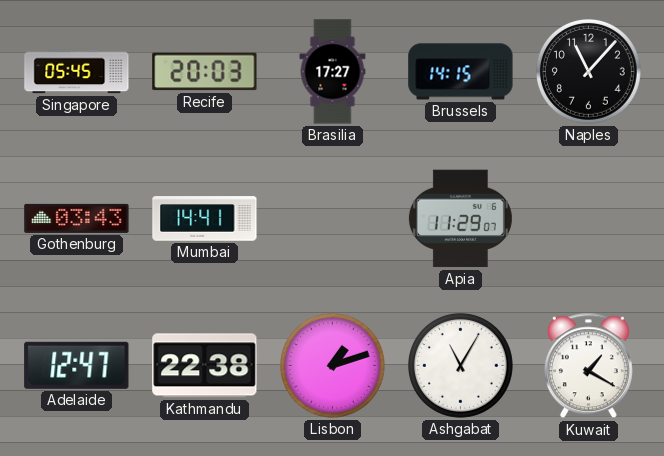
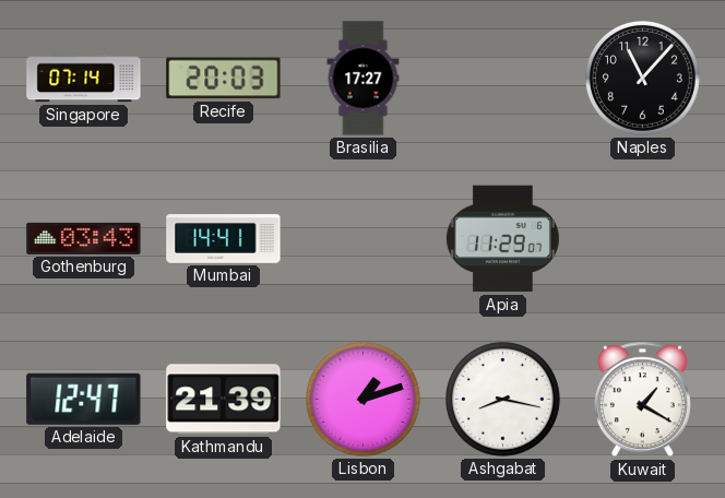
Singapore: 05:45 -> 07:14 (84, 79)
Brussels: 14:15 -> none (461, 72)
Kathmandu: 22:38 -> 21:39 (224, 400)
Ashgabat: 11:05 -> 8:17 (502, 399)
